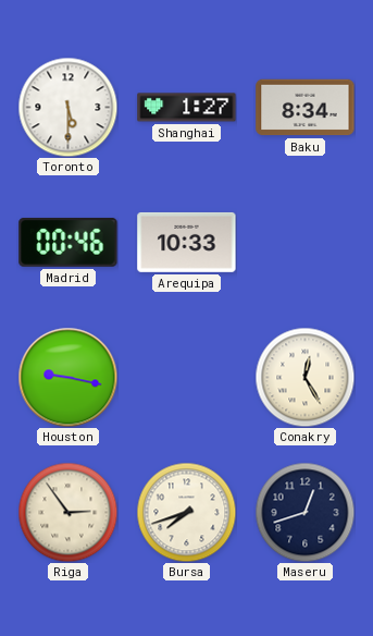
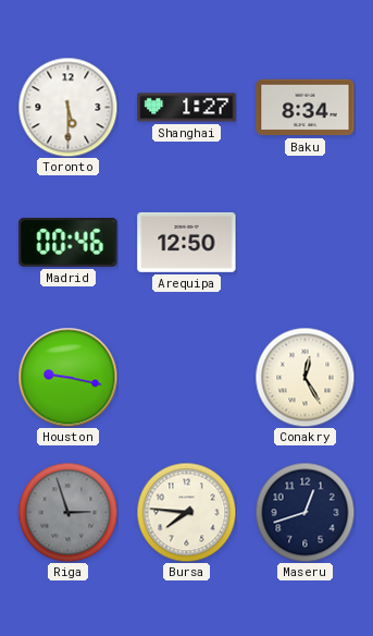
Arequipa: 10:33 -> 12:50 (187, 242)
Riga: 2:54 -> 2:57 (67, 512)
Riga dial: cream -> grey (67, 512)
Bursa: 7:42 -> 7:46 (186, 512)
